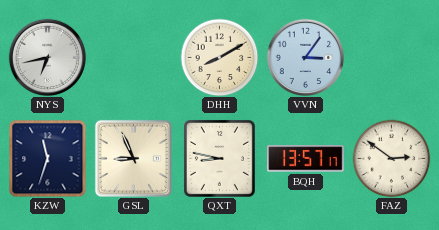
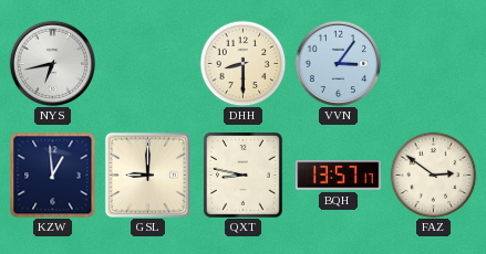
DHH: 8:10 -> 8:30 (242, 63)
KZW: 11:33 -> 12:59 (52, 174)
GSL: 8:56 -> 9:00 (147, 174)
